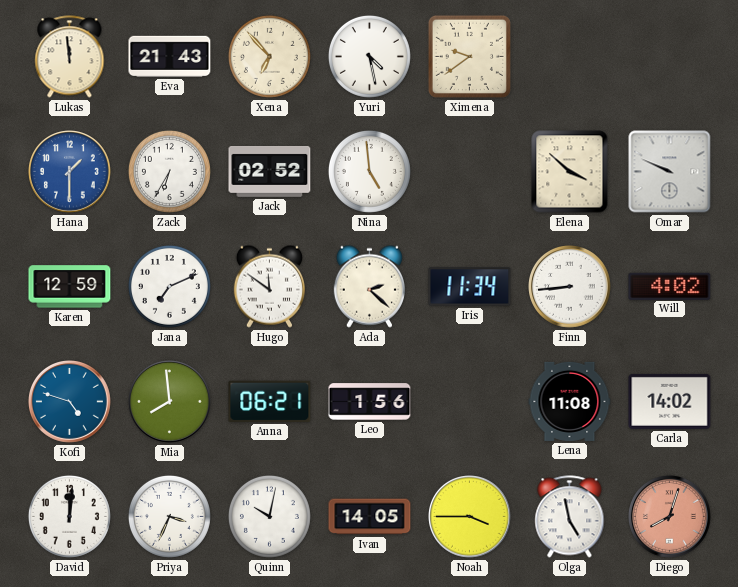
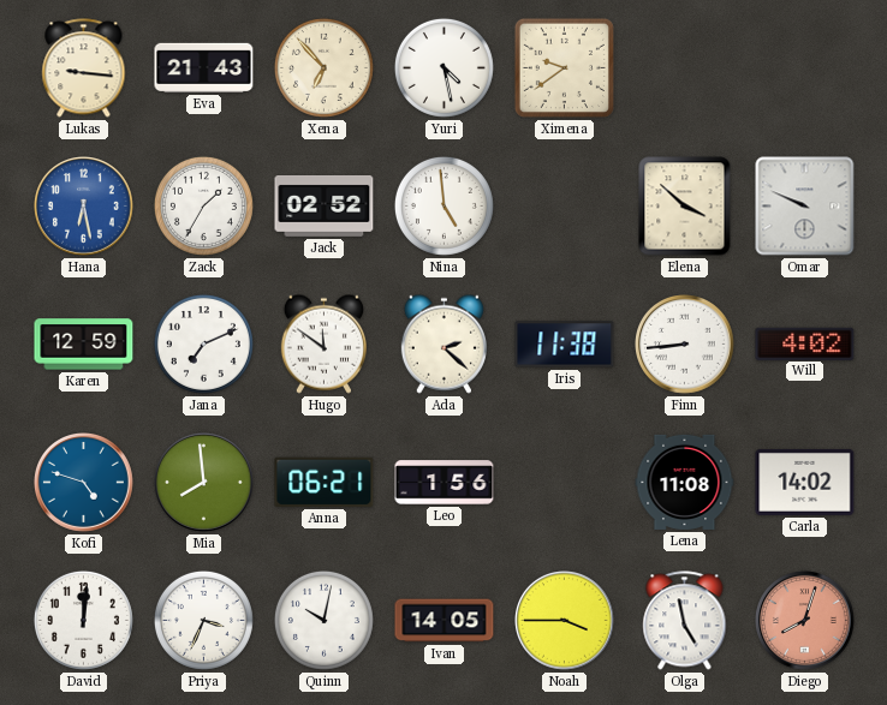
Lukas: 11:59 -> 9:16 (84, 68)
Hana: 1:30 -> 6:28 (84, 207)
Zack: 6:35 -> 1:35 (203, 205)
Iris: 11:34 -> 11:38 (565, 345)
